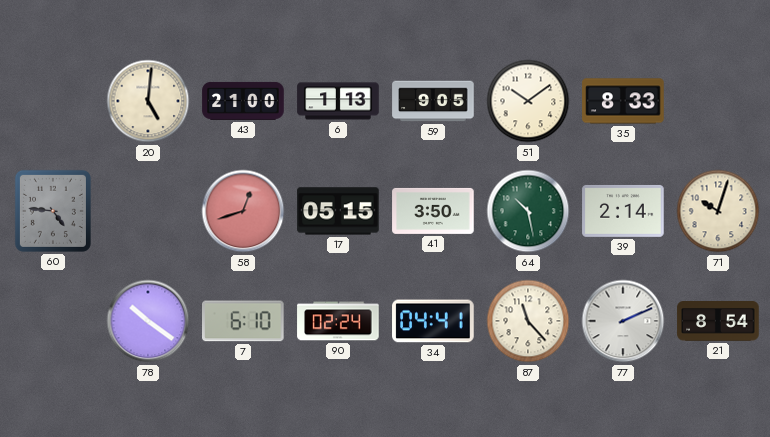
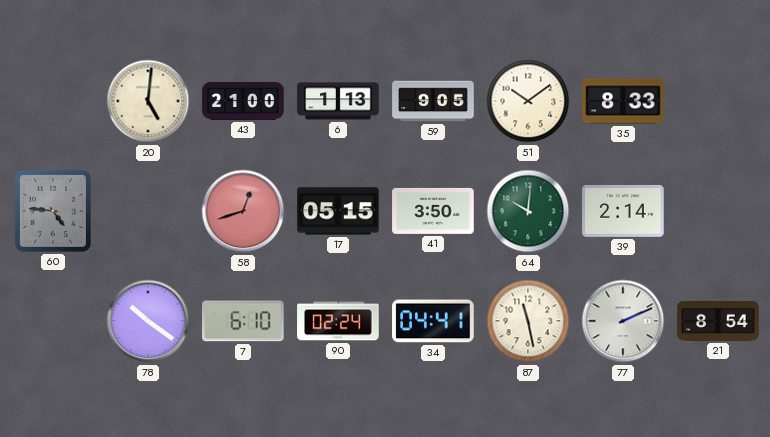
64: 10:28 -> 10:01 (528, 211)
71: 10:03 -> none (718, 211)
87: 11:23 -> 11:28 (528, 321)
